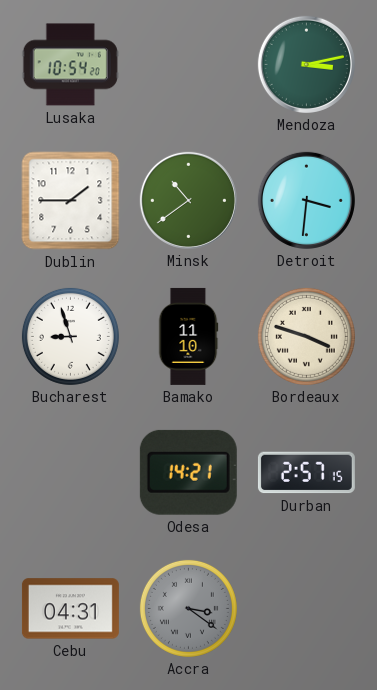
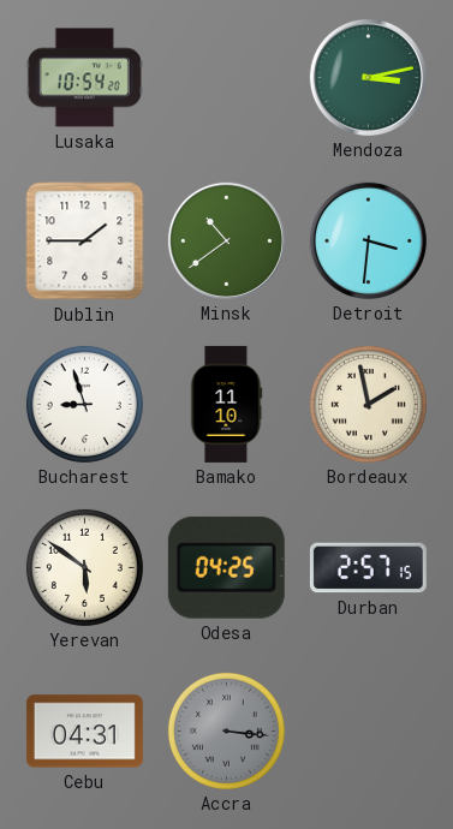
Bordeaux: 3:48 -> 1:58 (368, 404)
Yerevan: none -> 5:51 (84, 567)
Odesa: 14:21 -> 04:25 (226, 567)
Accra: 3:21 -> 3:16 (226, 730)
